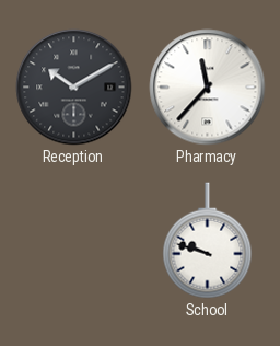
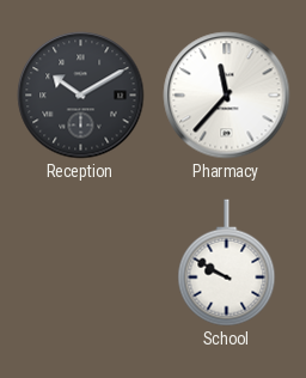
School: 9:48 -> 9:50 (227, 263)
